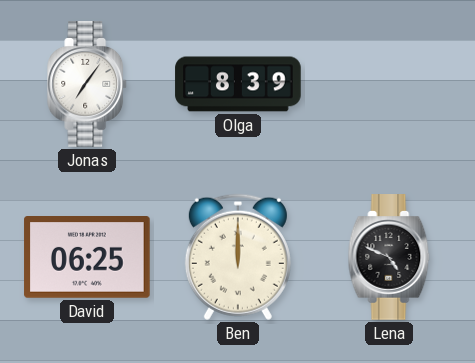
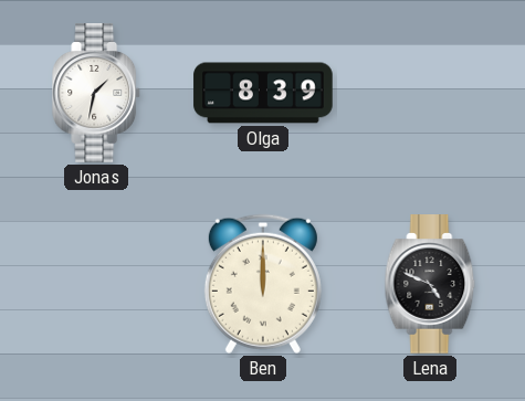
Jonas: 7:06 -> 1:32 (97, 93)
David: 06:25 -> none (87, 258)
